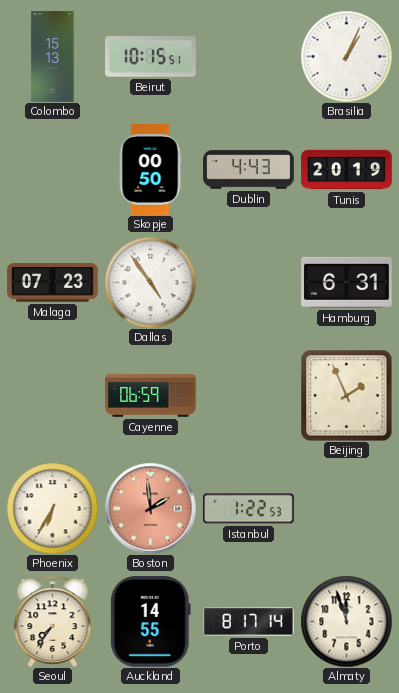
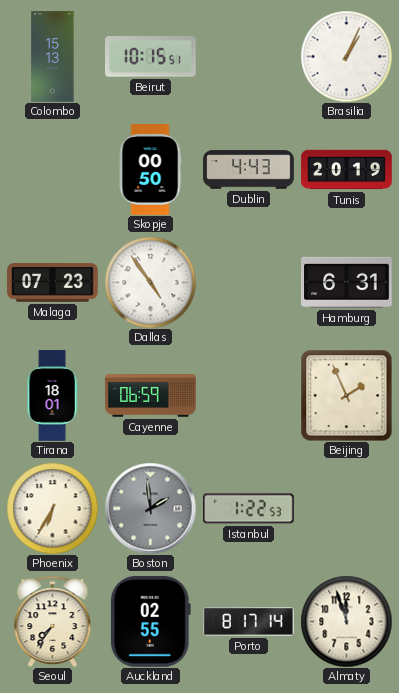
Tirana: none -> 18:01 (52, 396)
Boston dial: salmon -> grey (150, 508)
Auckland: 14:55 -> 02:55 (150, 622)
